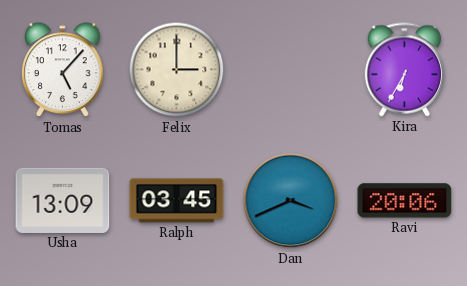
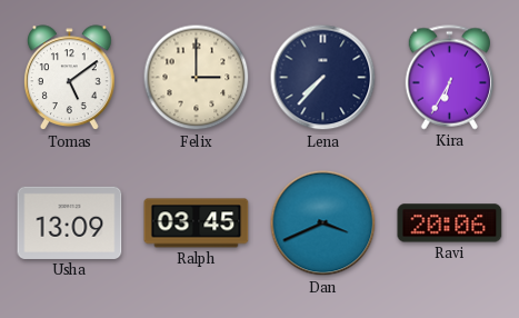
Tomas: 5:07 -> 5:09 (70, 78)
Lena: none -> 7:37 (323, 78)
